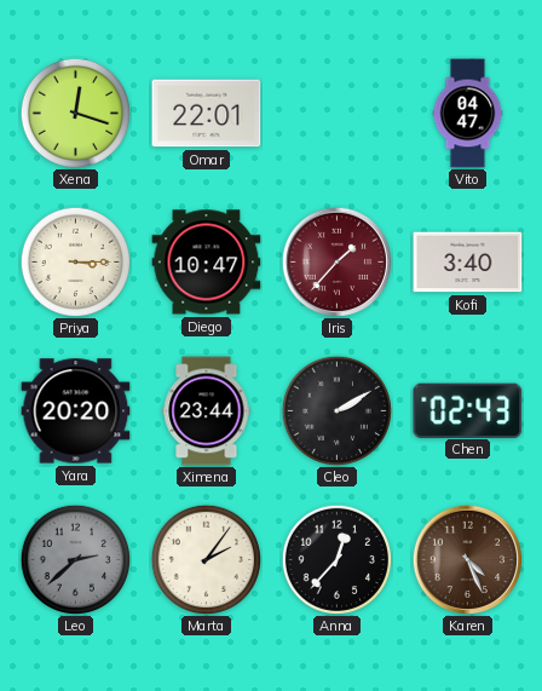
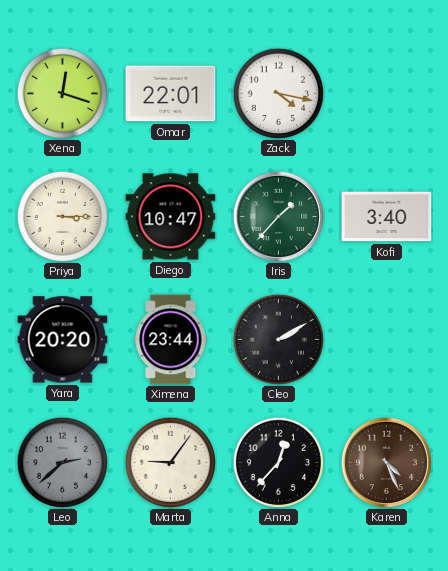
Zack: none -> 4:17 (278, 93)
Vito: 04:47 -> none (468, 114)
Iris dial: burgundy -> green (278, 216)
Chen: 02:43 -> none (468, 410)
Marta: 2:06 -> 9:06 (170, 462)
